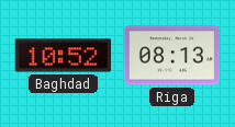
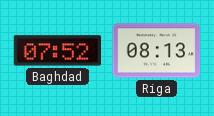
Baghdad: 10:52 -> 07:52 (58, 51)
